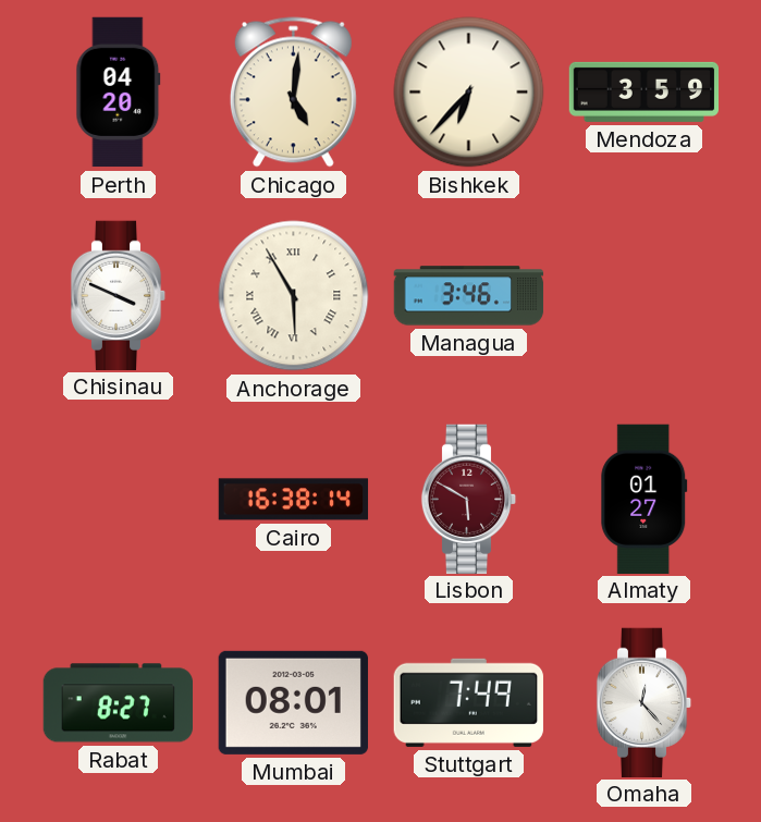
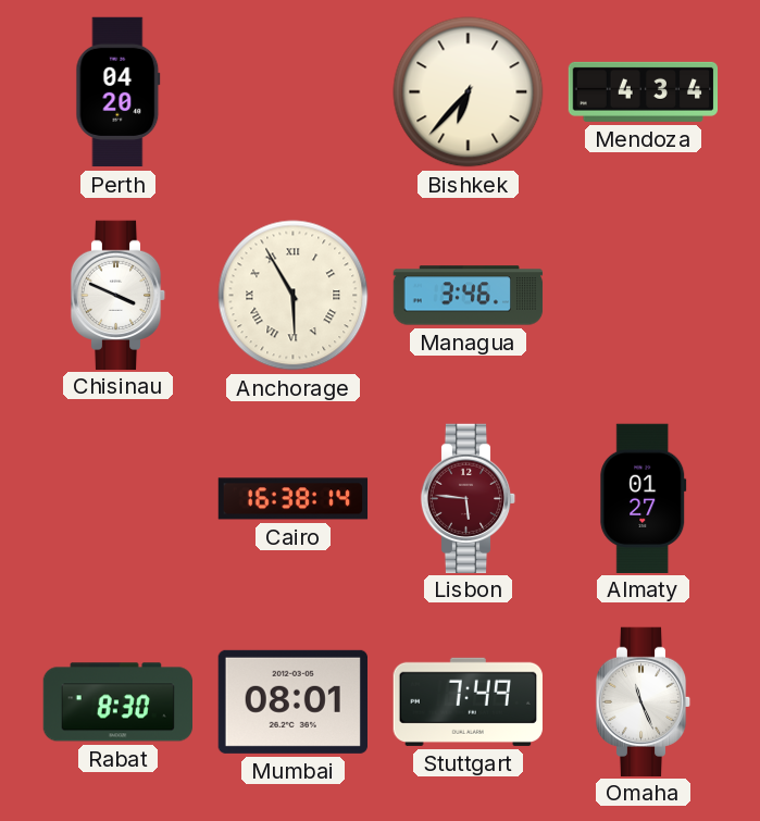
Chicago: 5:01 -> none (293, 93)
Mendoza: 3:59 -> 4:34 (644, 91)
Lisbon: 5:50 -> 5:46 (469, 498)
Rabat: 8:27 -> 8:30 (117, 702)
Omaha: 12:23 -> 11:26 (644, 701)
